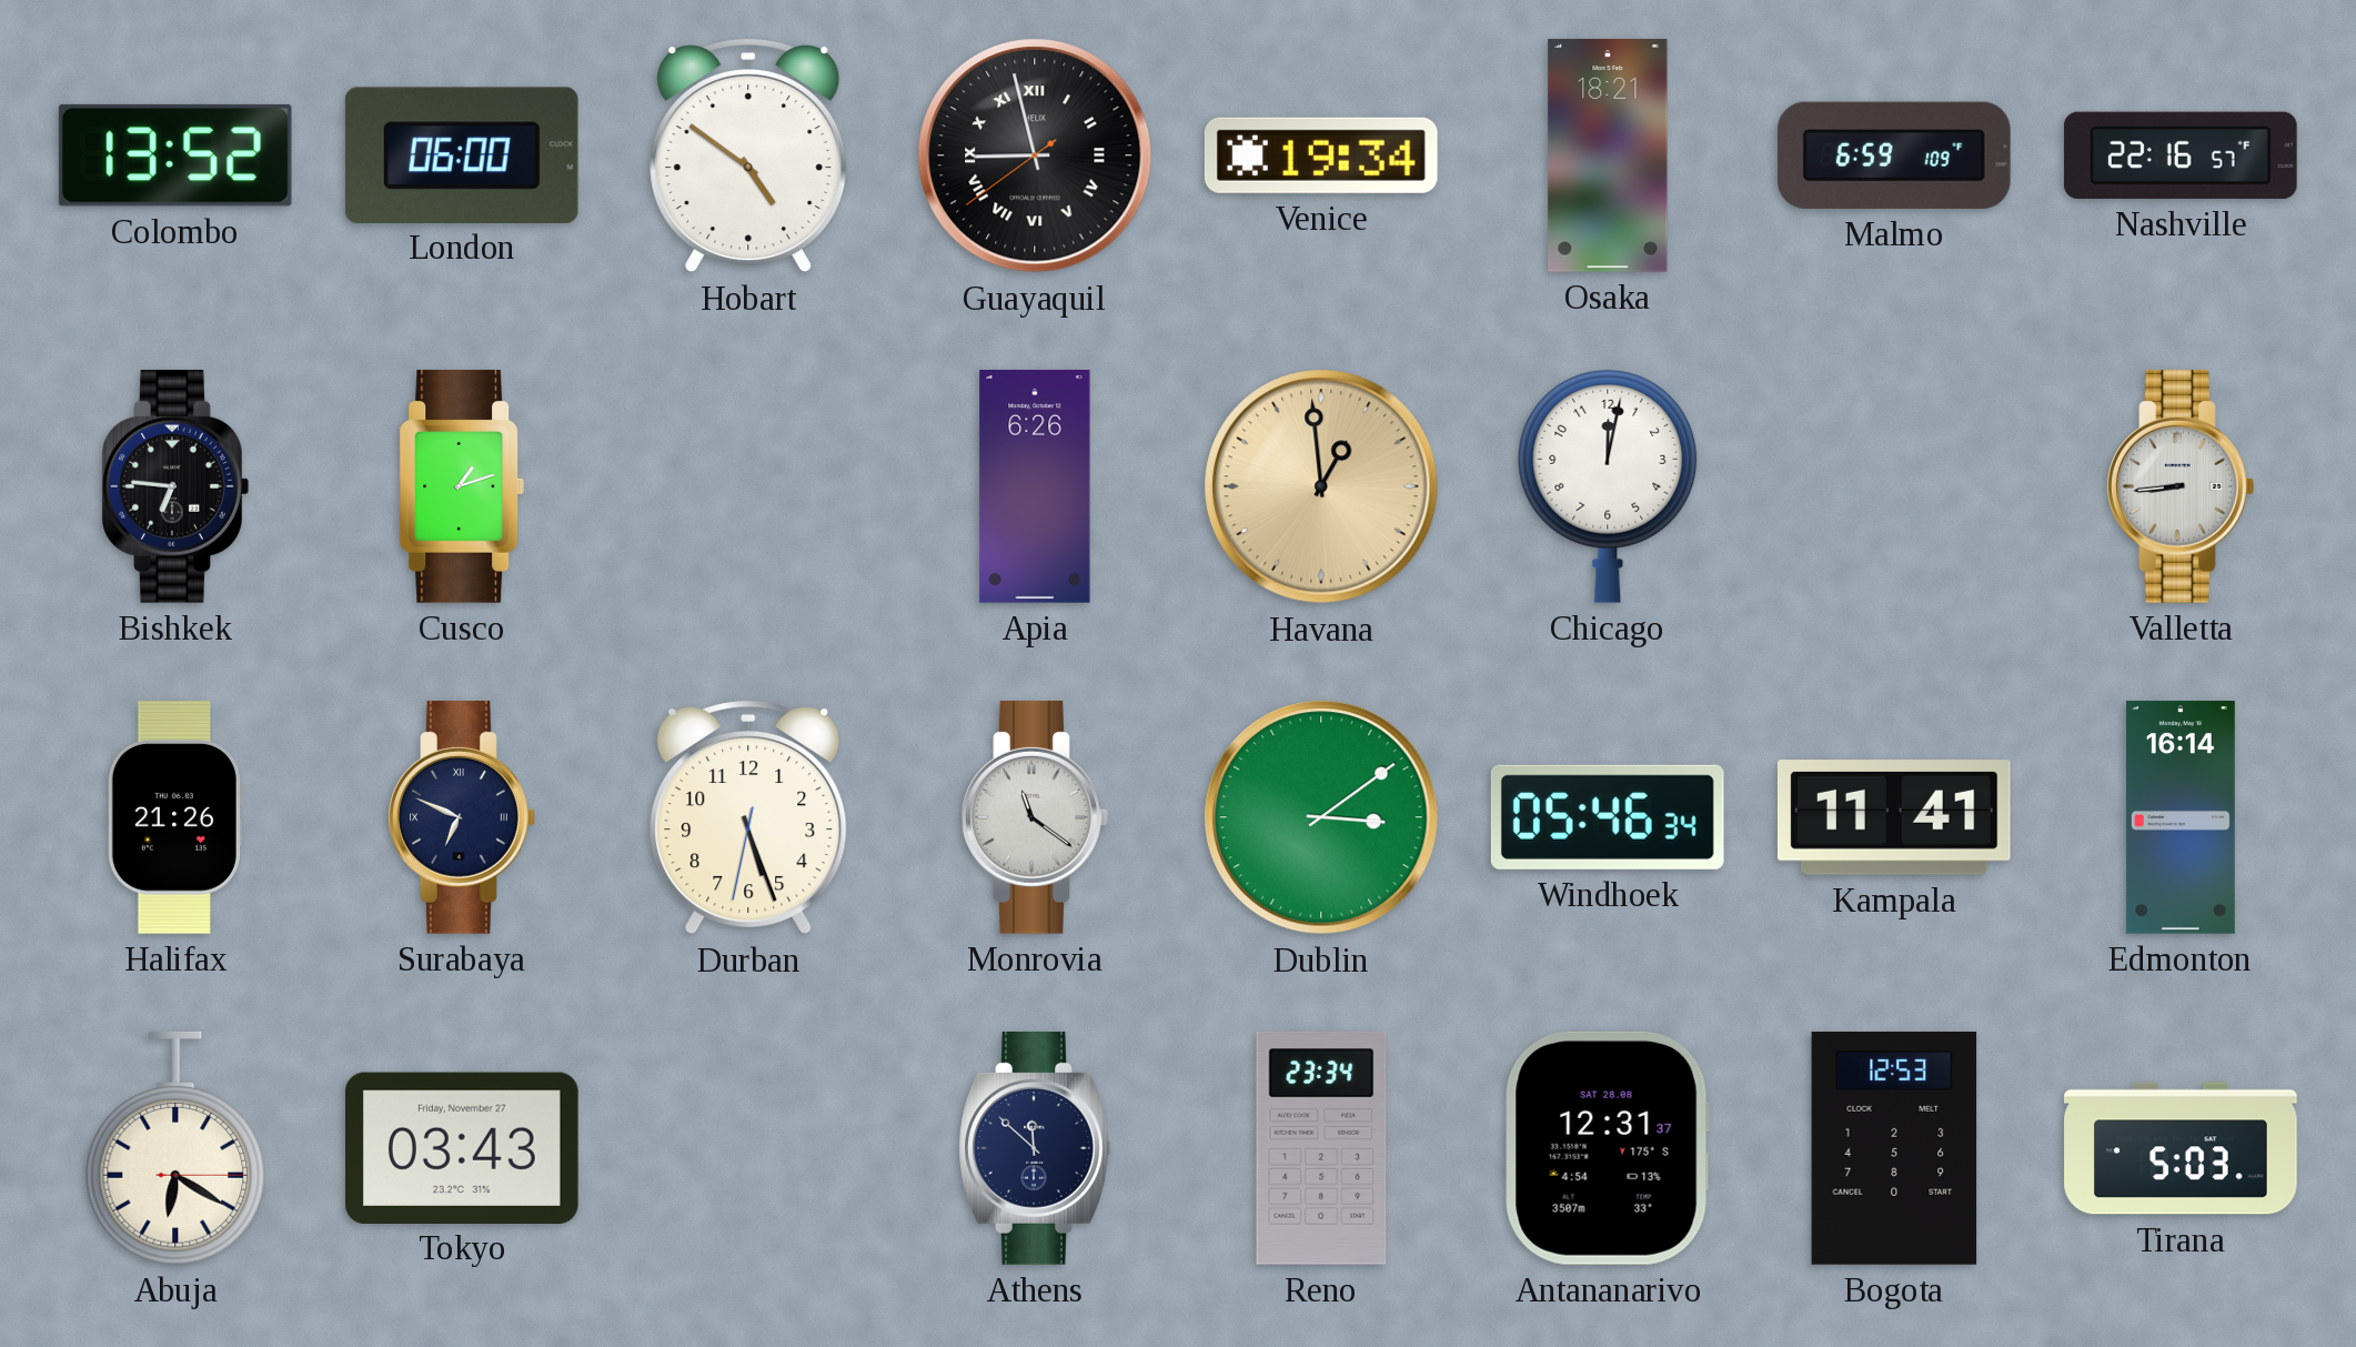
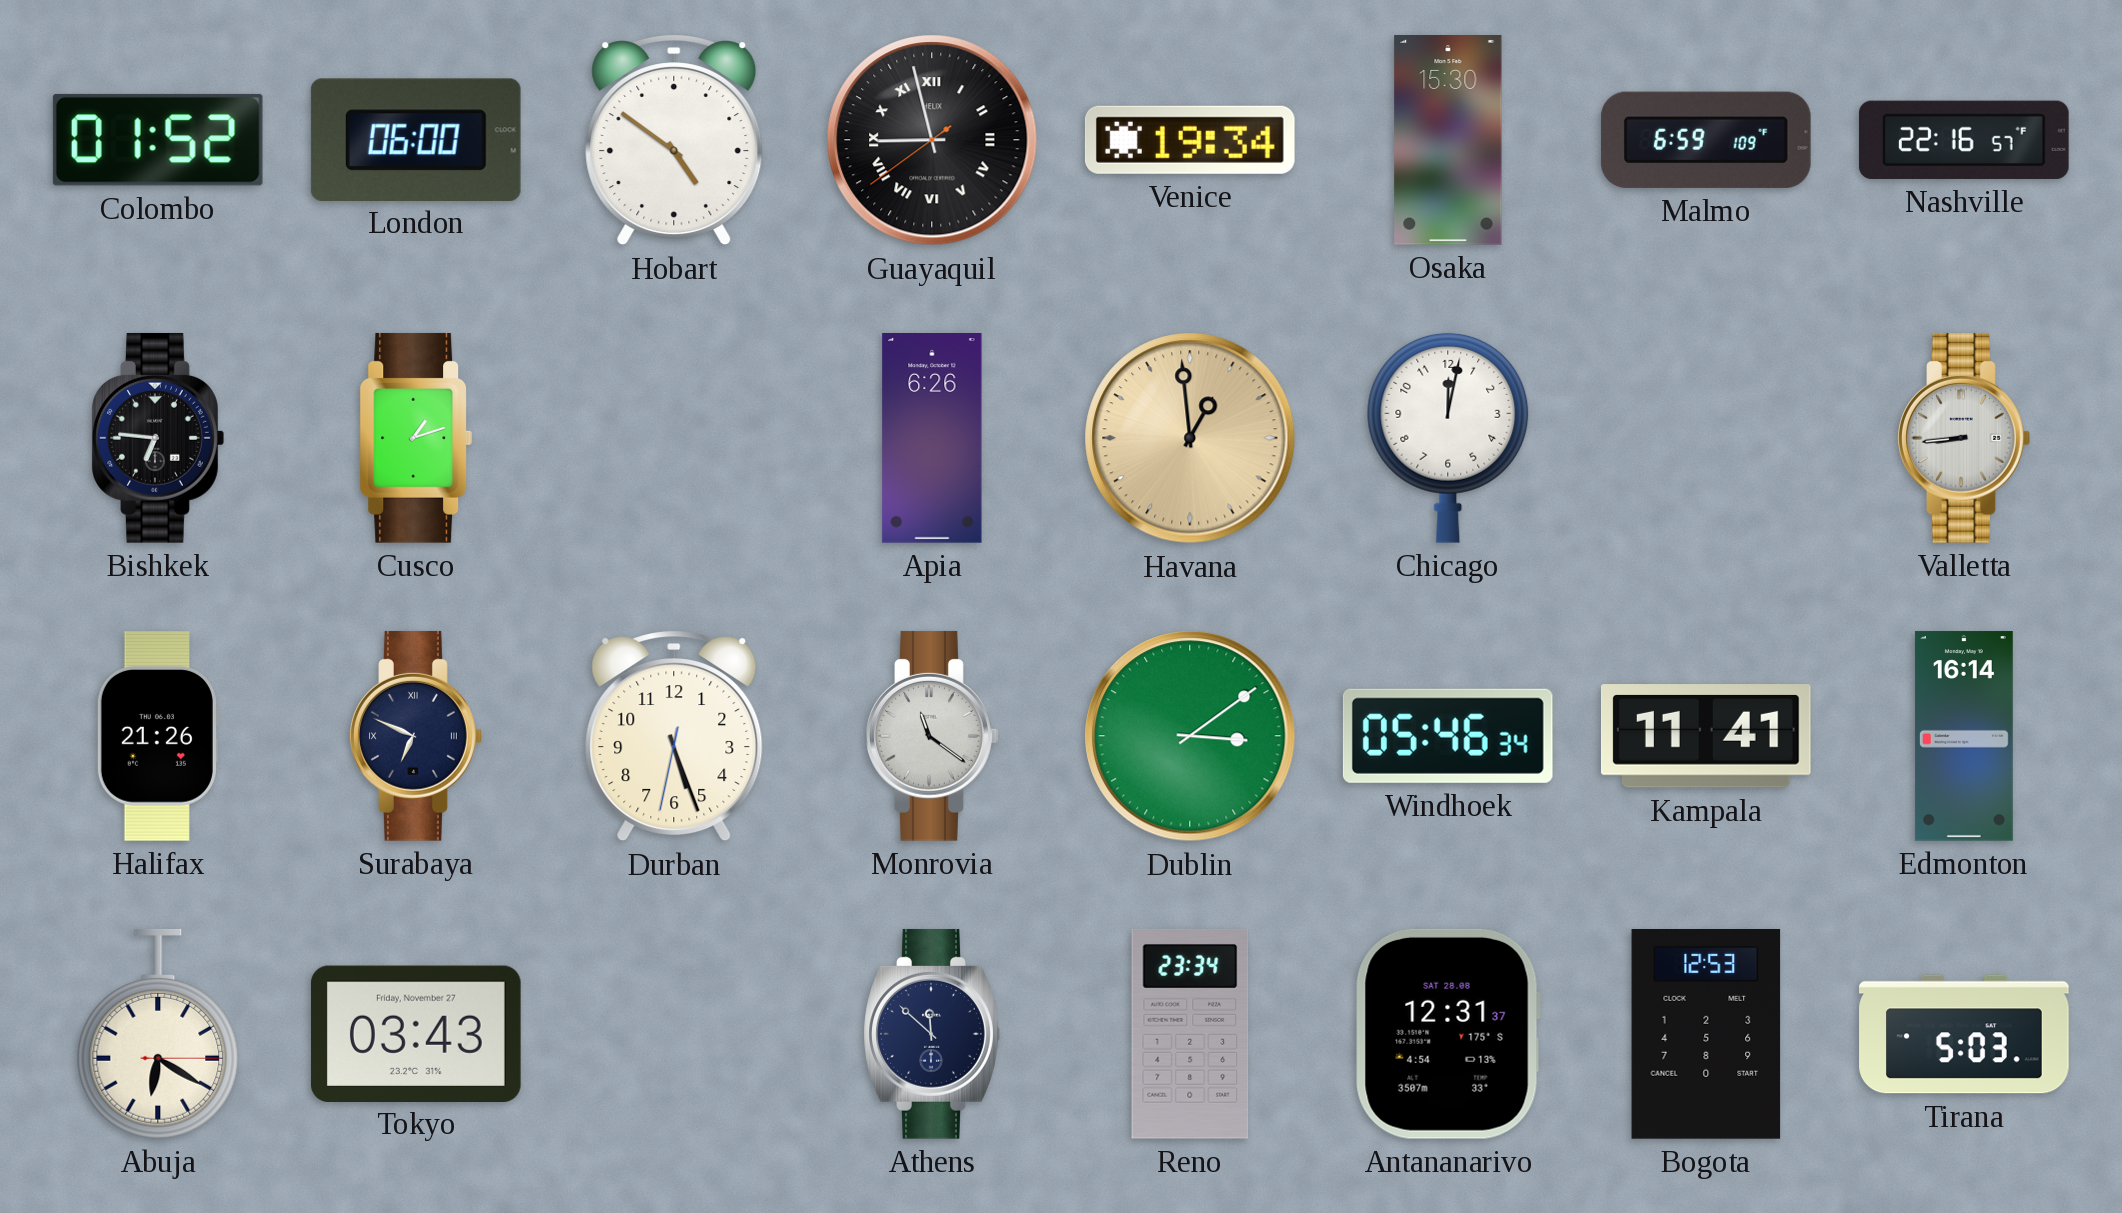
Colombo: 13:52 -> 01:52 (158, 140)
Osaka: 18:21 -> 15:30 (1448, 141)
